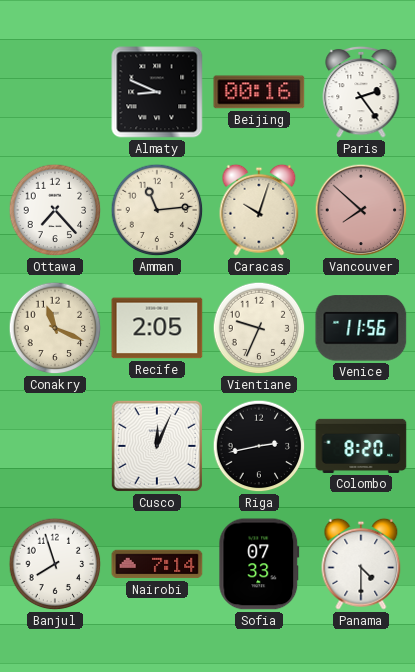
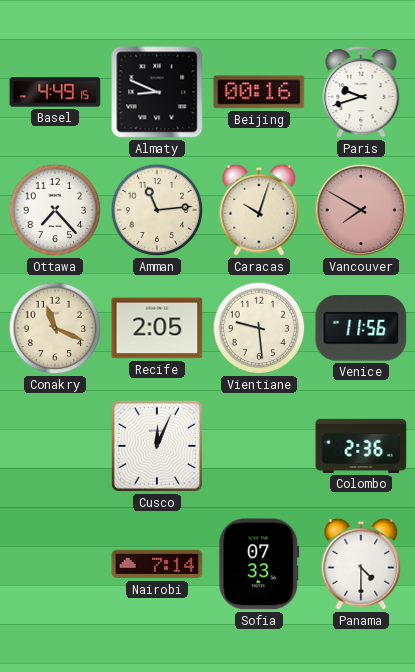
Basel: none -> 4:49 (55, 92)
Paris: 2:24 -> 9:42 (361, 92)
Vancouver: 7:52 -> 7:50 (361, 210)
Vientiane: 9:34 -> 9:29 (259, 328)
Riga: 2:43 -> none (259, 446)
Colombo: 8:20 -> 2:36 (361, 446)
Banjul: 7:57 -> none (55, 564)
